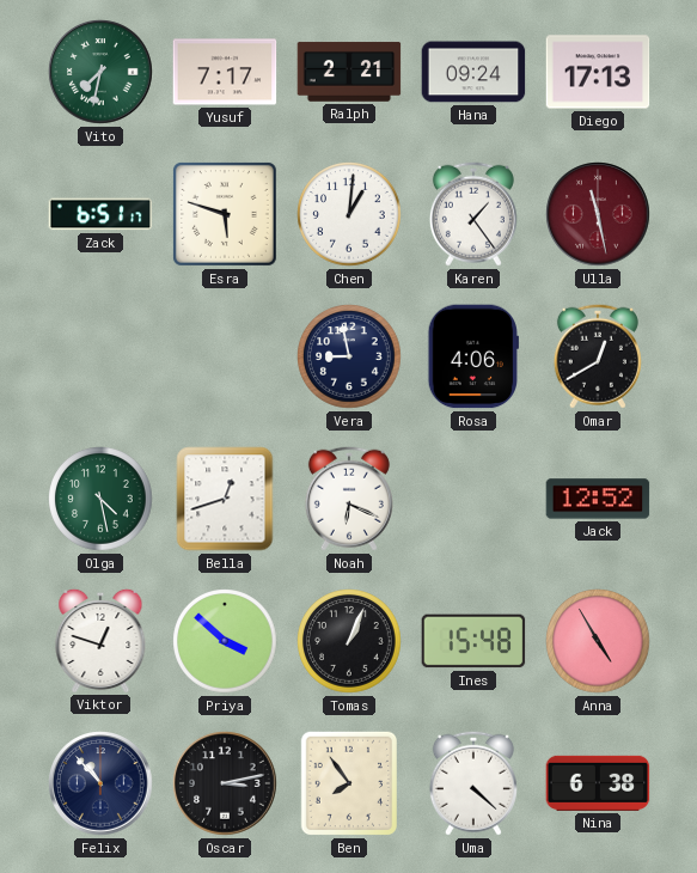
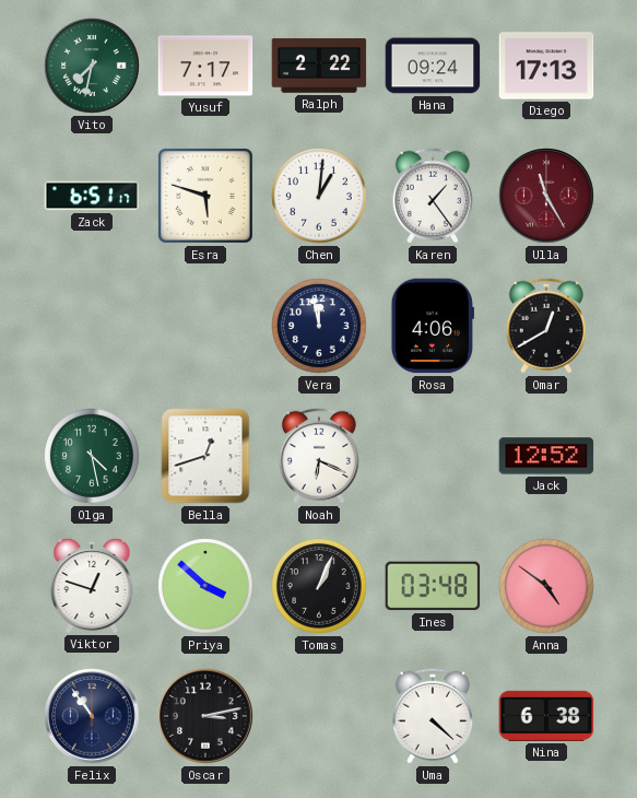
Ralph: 2:21 -> 2:22 (319, 66)
Ulla: 11:28 -> 11:25 (546, 196)
Vera: 8:58 -> 11:58 (319, 326)
Ines: 15:48 -> 03:48 (433, 586)
Anna: 4:55 -> 4:51 (546, 586)
Felix: 10:53 -> 10:54 (92, 716)
Ben: 7:54 -> none (349, 783)
